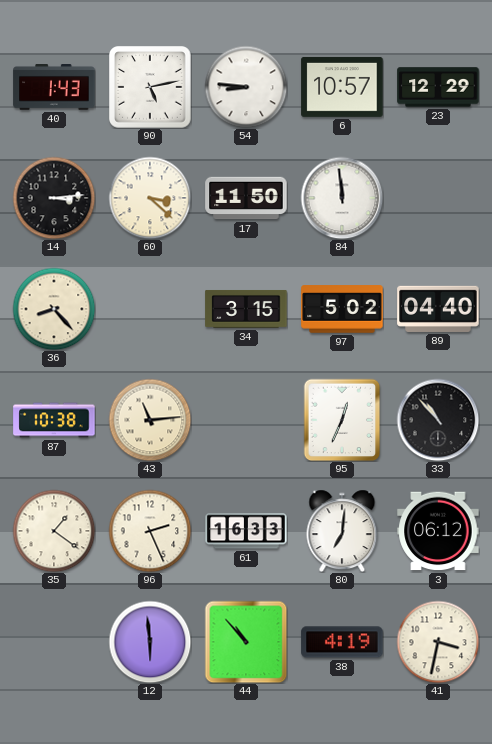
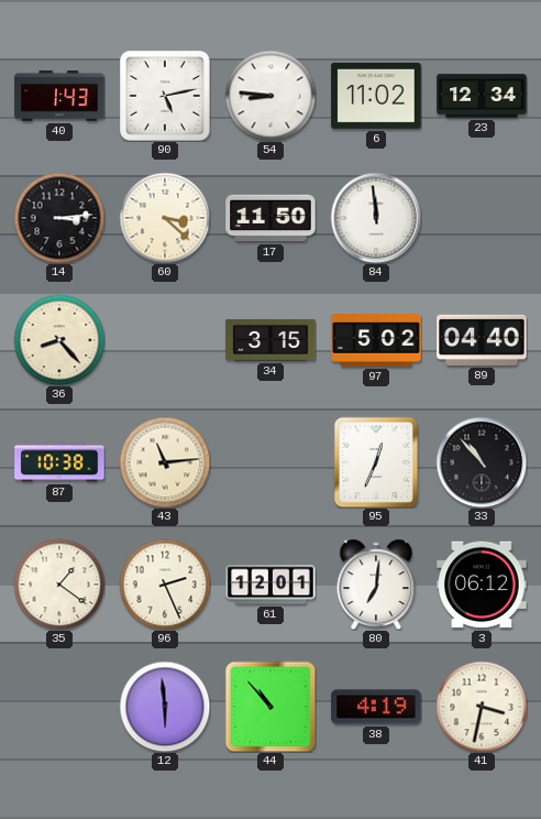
6: 10:57 -> 11:02 (376, 96)
23: 12:29 -> 12:34 (482, 96)
61: 16:33 -> 12:01 (270, 585)
